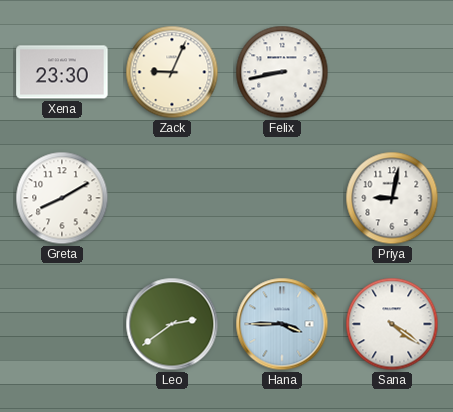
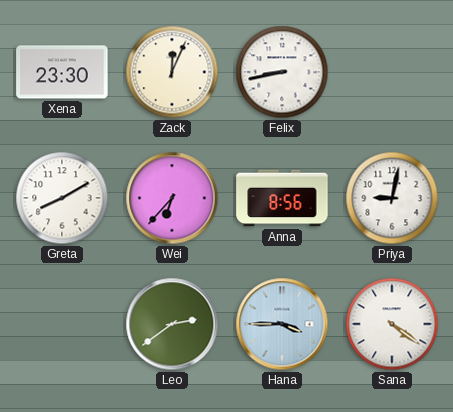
Zack: 9:04 -> 12:04 (172, 72)
Wei: none -> 6:37 (172, 198)
Anna: none -> 8:56 (282, 198)
